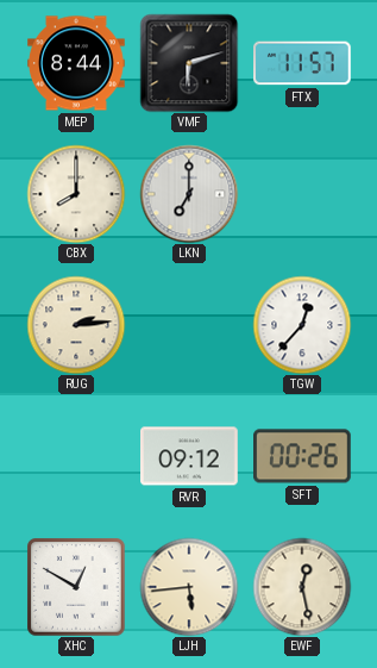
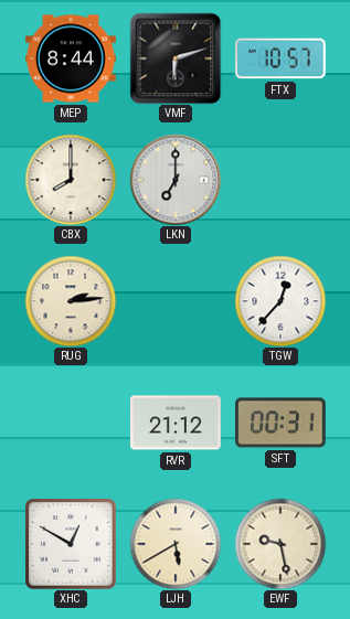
FTX: 11:57 -> 10:57 (282, 58)
RVR: 09:12 -> 21:12 (177, 423)
SFT: 00:26 -> 00:31 (282, 423)
LJH: 5:44 -> 5:40 (176, 544)
EWF: 12:28 -> 9:28 (280, 544)
